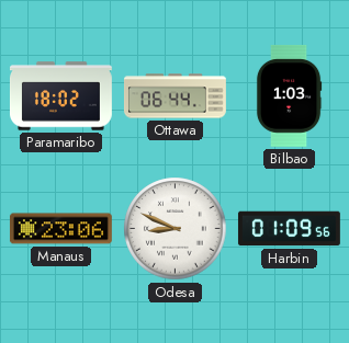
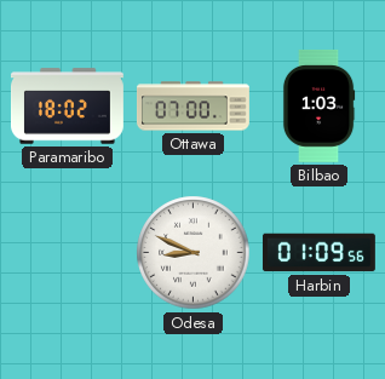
Ottawa: 06:44 -> 07:00 (192, 107)
Manaus: 23:06 -> none (60, 229)
